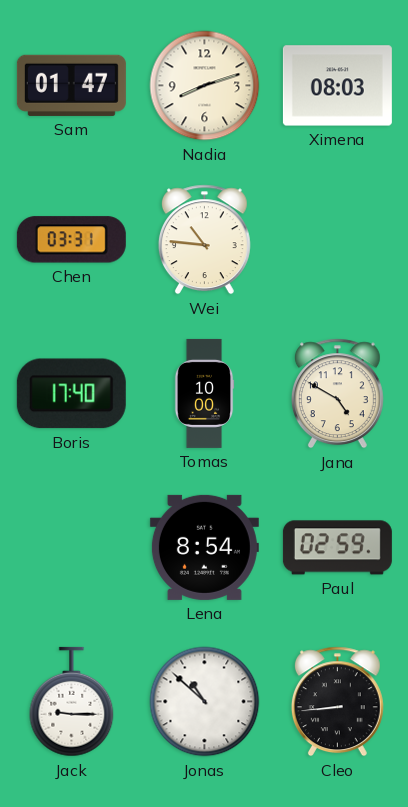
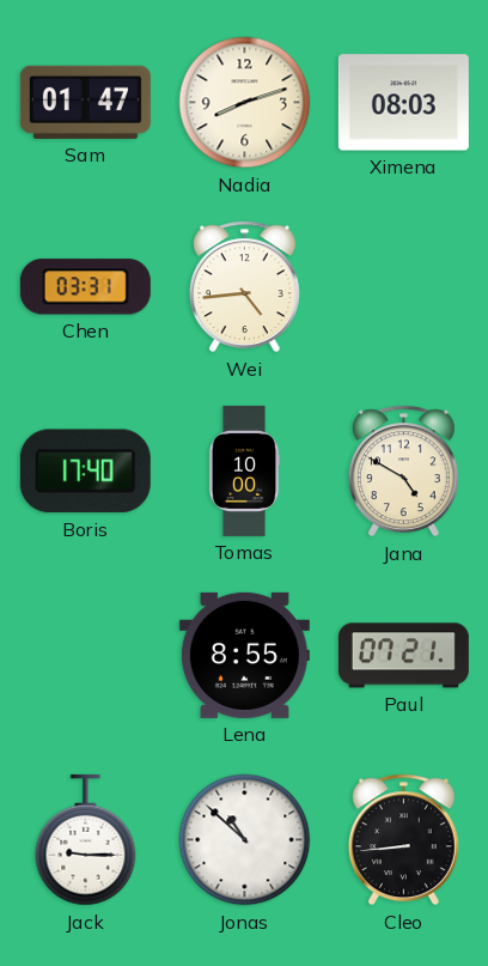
Wei: 10:46 -> 4:44 (244, 287)
Lena: 8:54 -> 8:55 (244, 655)
Paul: 02:59 -> 07:21 (403, 656)
